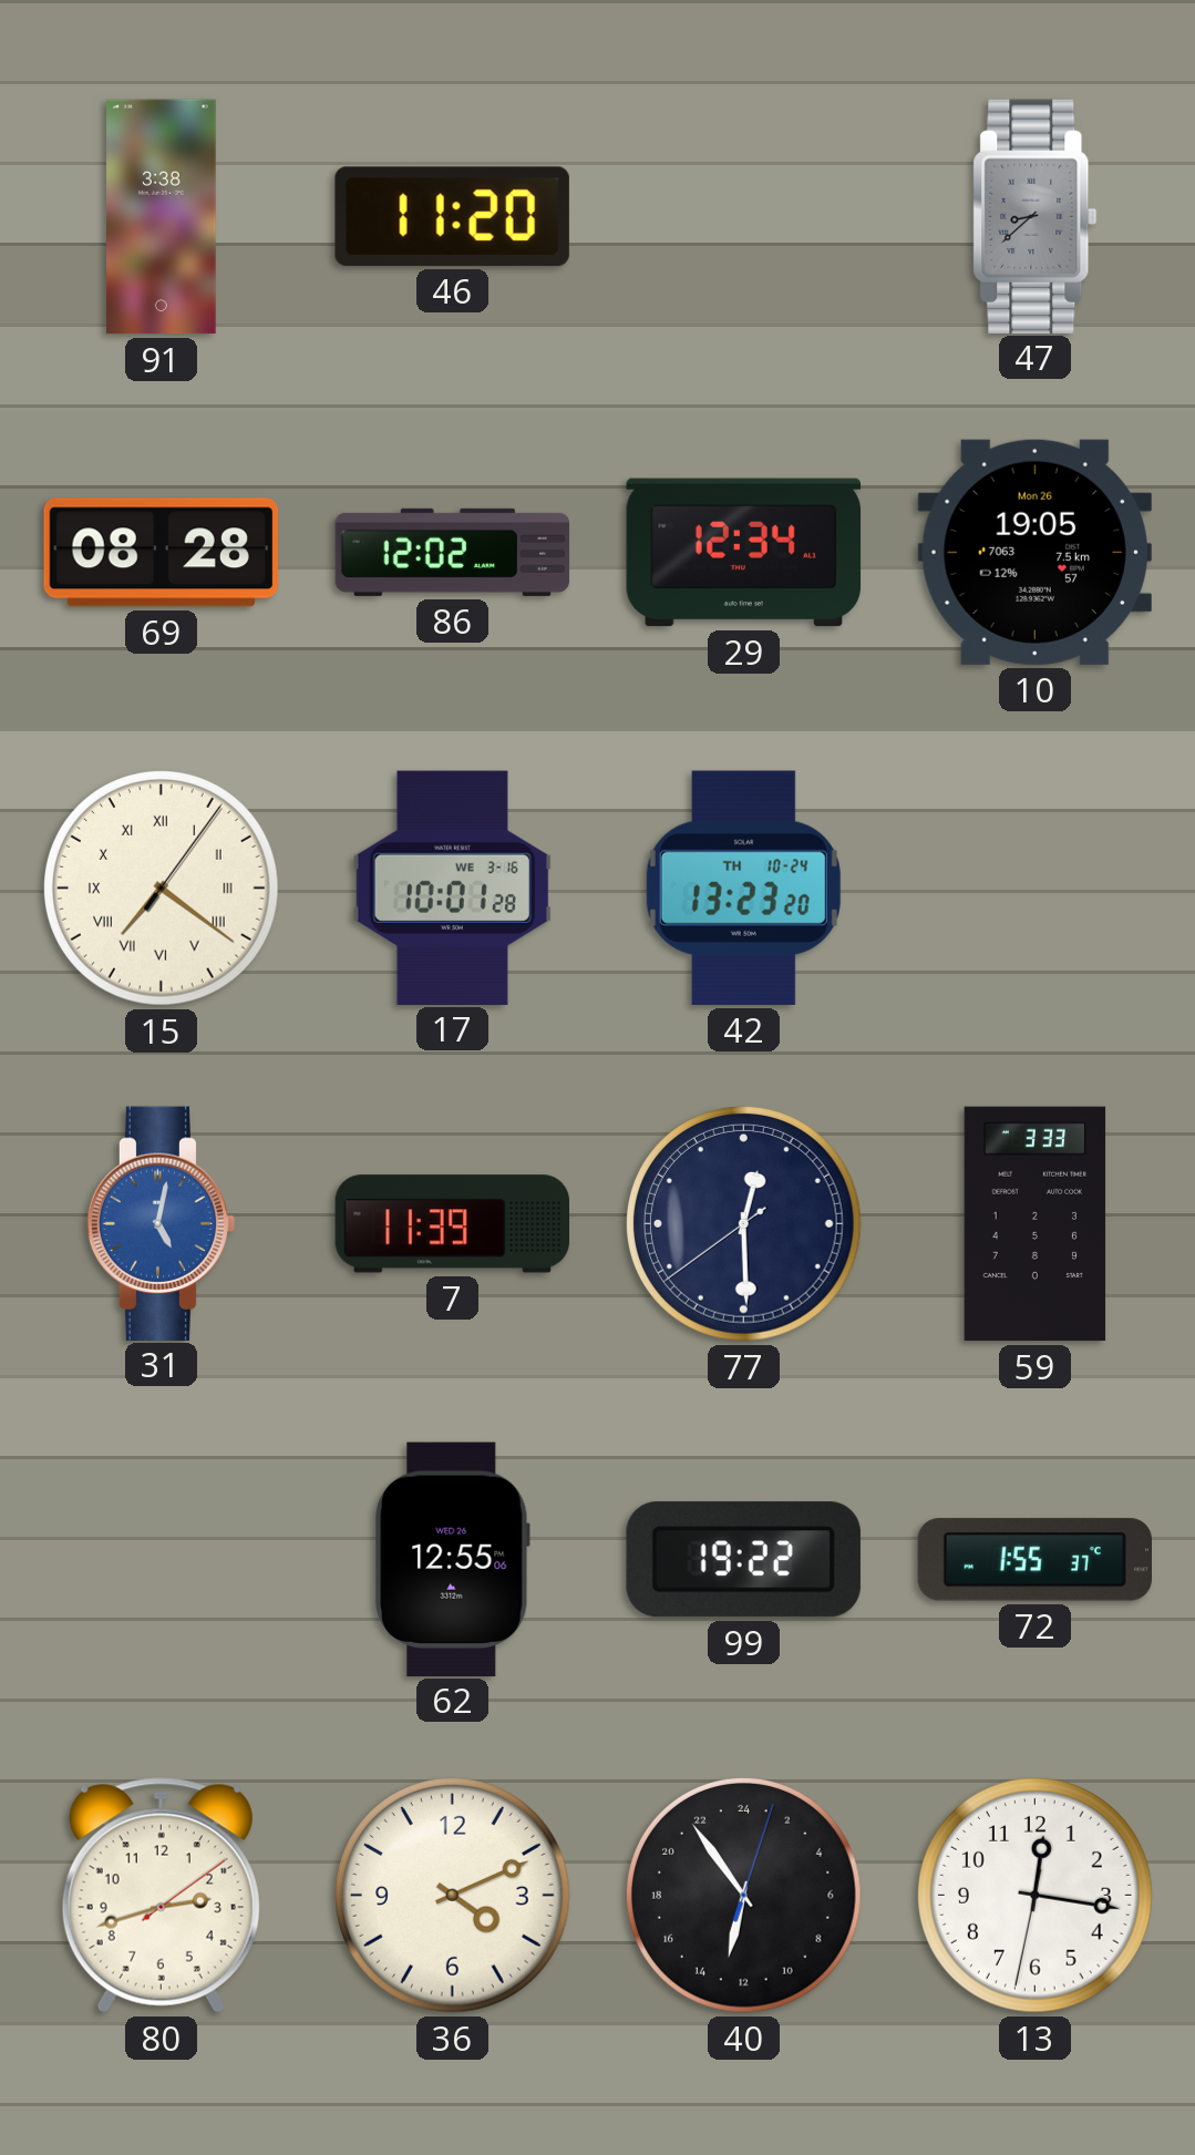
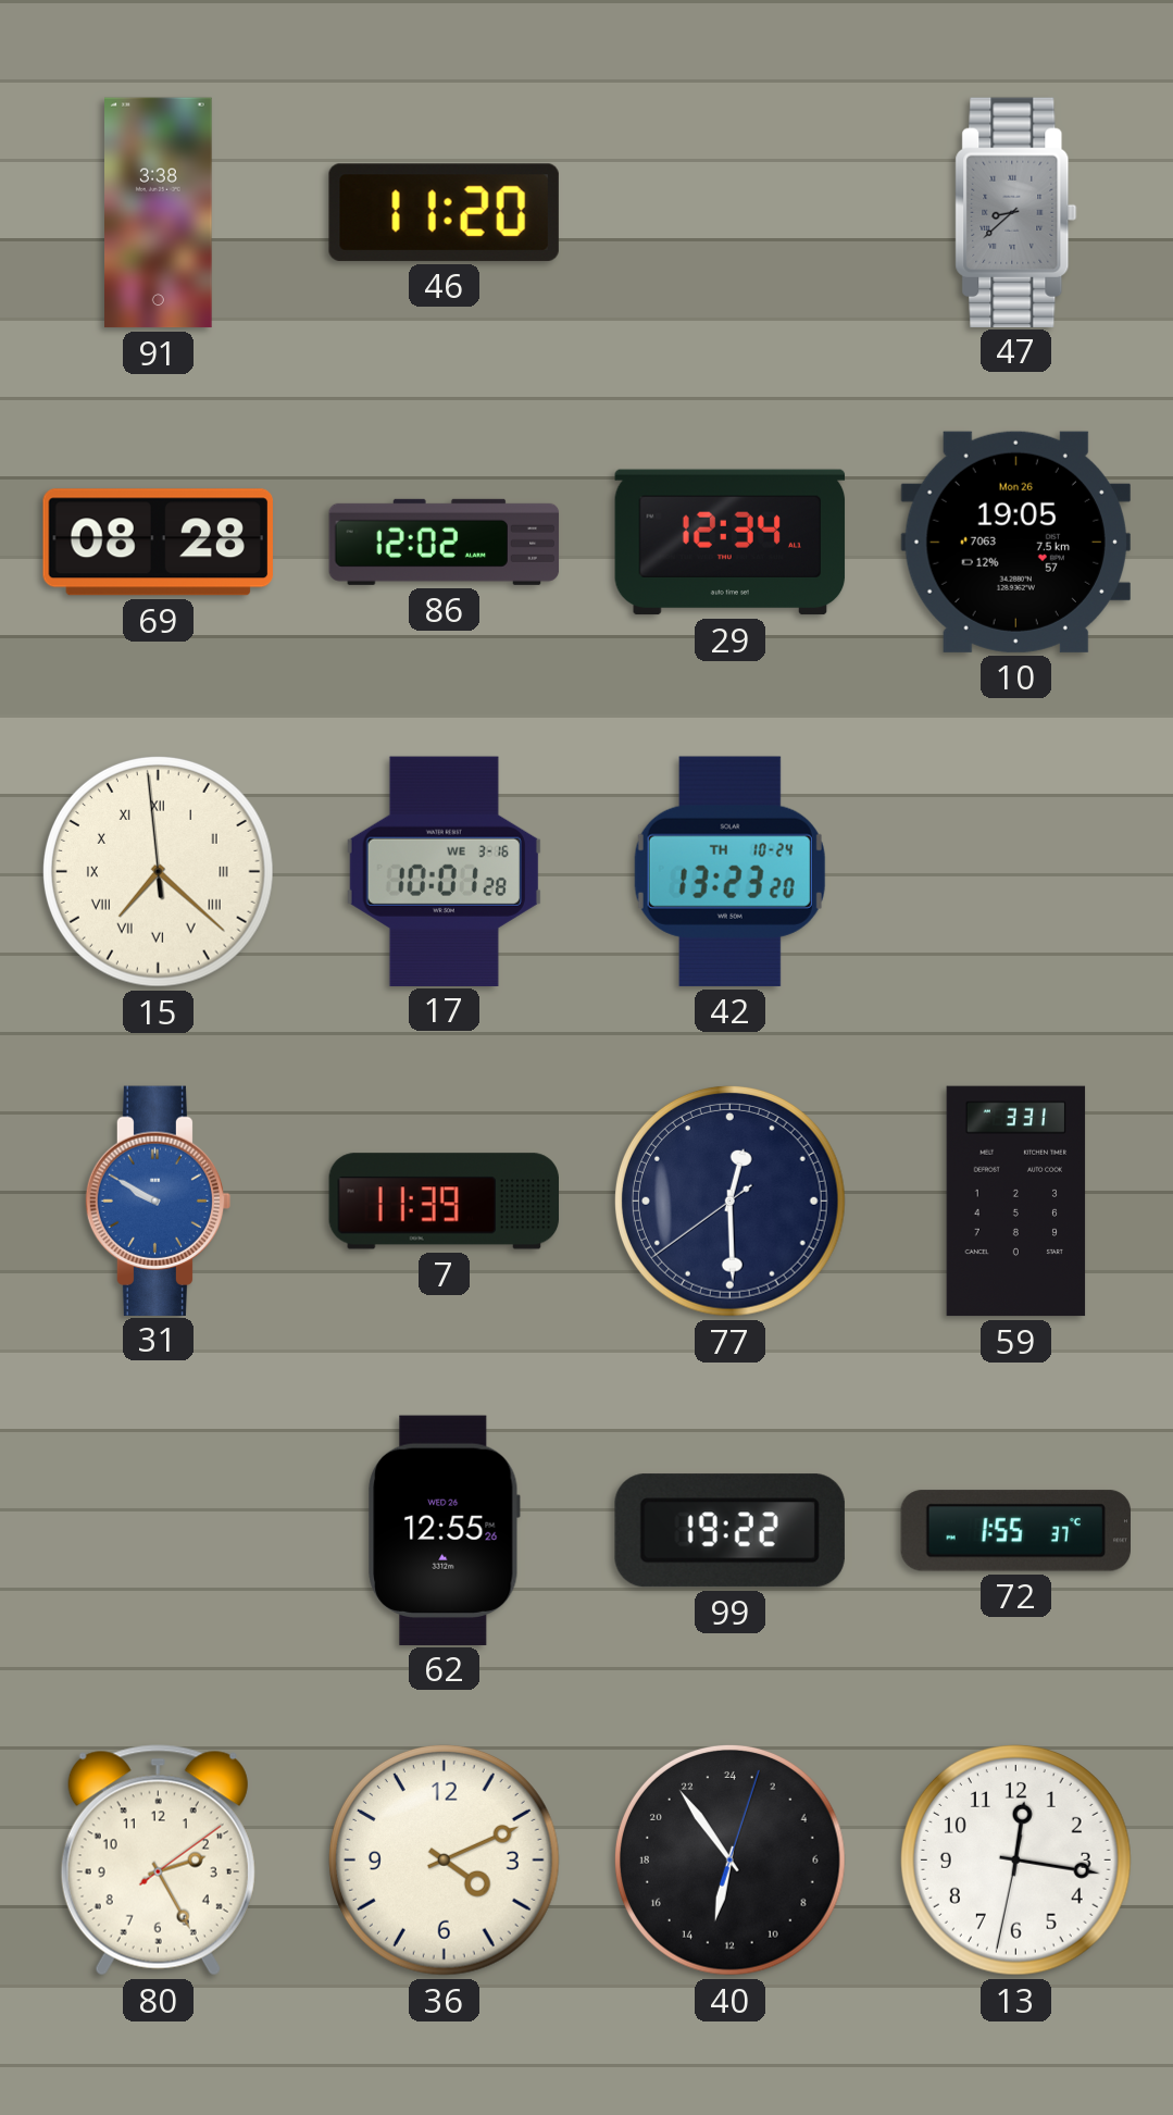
15: 7:21:06 -> 7:21:59 (158, 871)
31: 5:02 -> 9:50 (159, 1200)
59: 3:33 -> 3:31 (1016, 1202)
62: 12:55:06 -> 12:55:26 (445, 1530)
80: 2:42 -> 2:25 (158, 1861)
